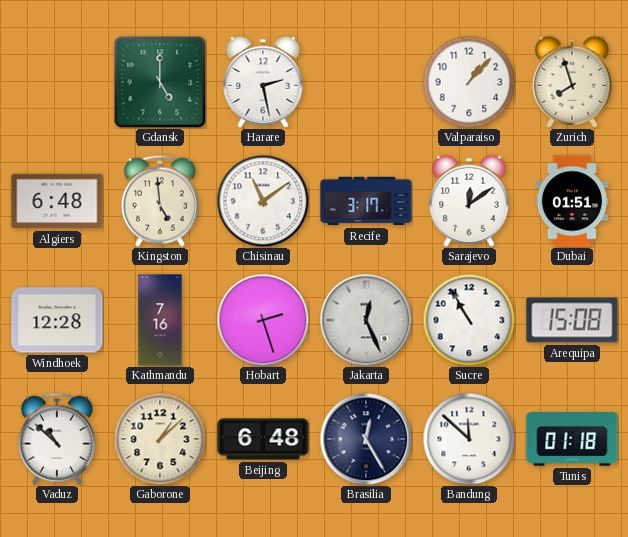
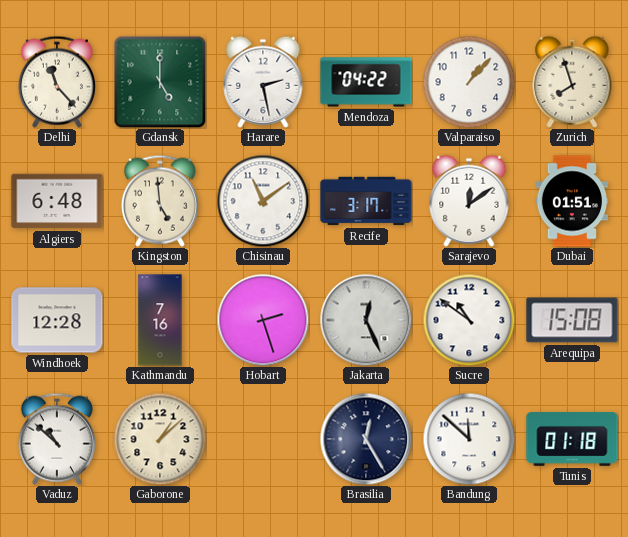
Delhi: none -> 11:23 (57, 82)
Mendoza: none -> 04:22 (366, 82)
Sucre: 10:55 -> 10:51 (469, 320)
Beijing: 6:48 -> none (263, 439)
